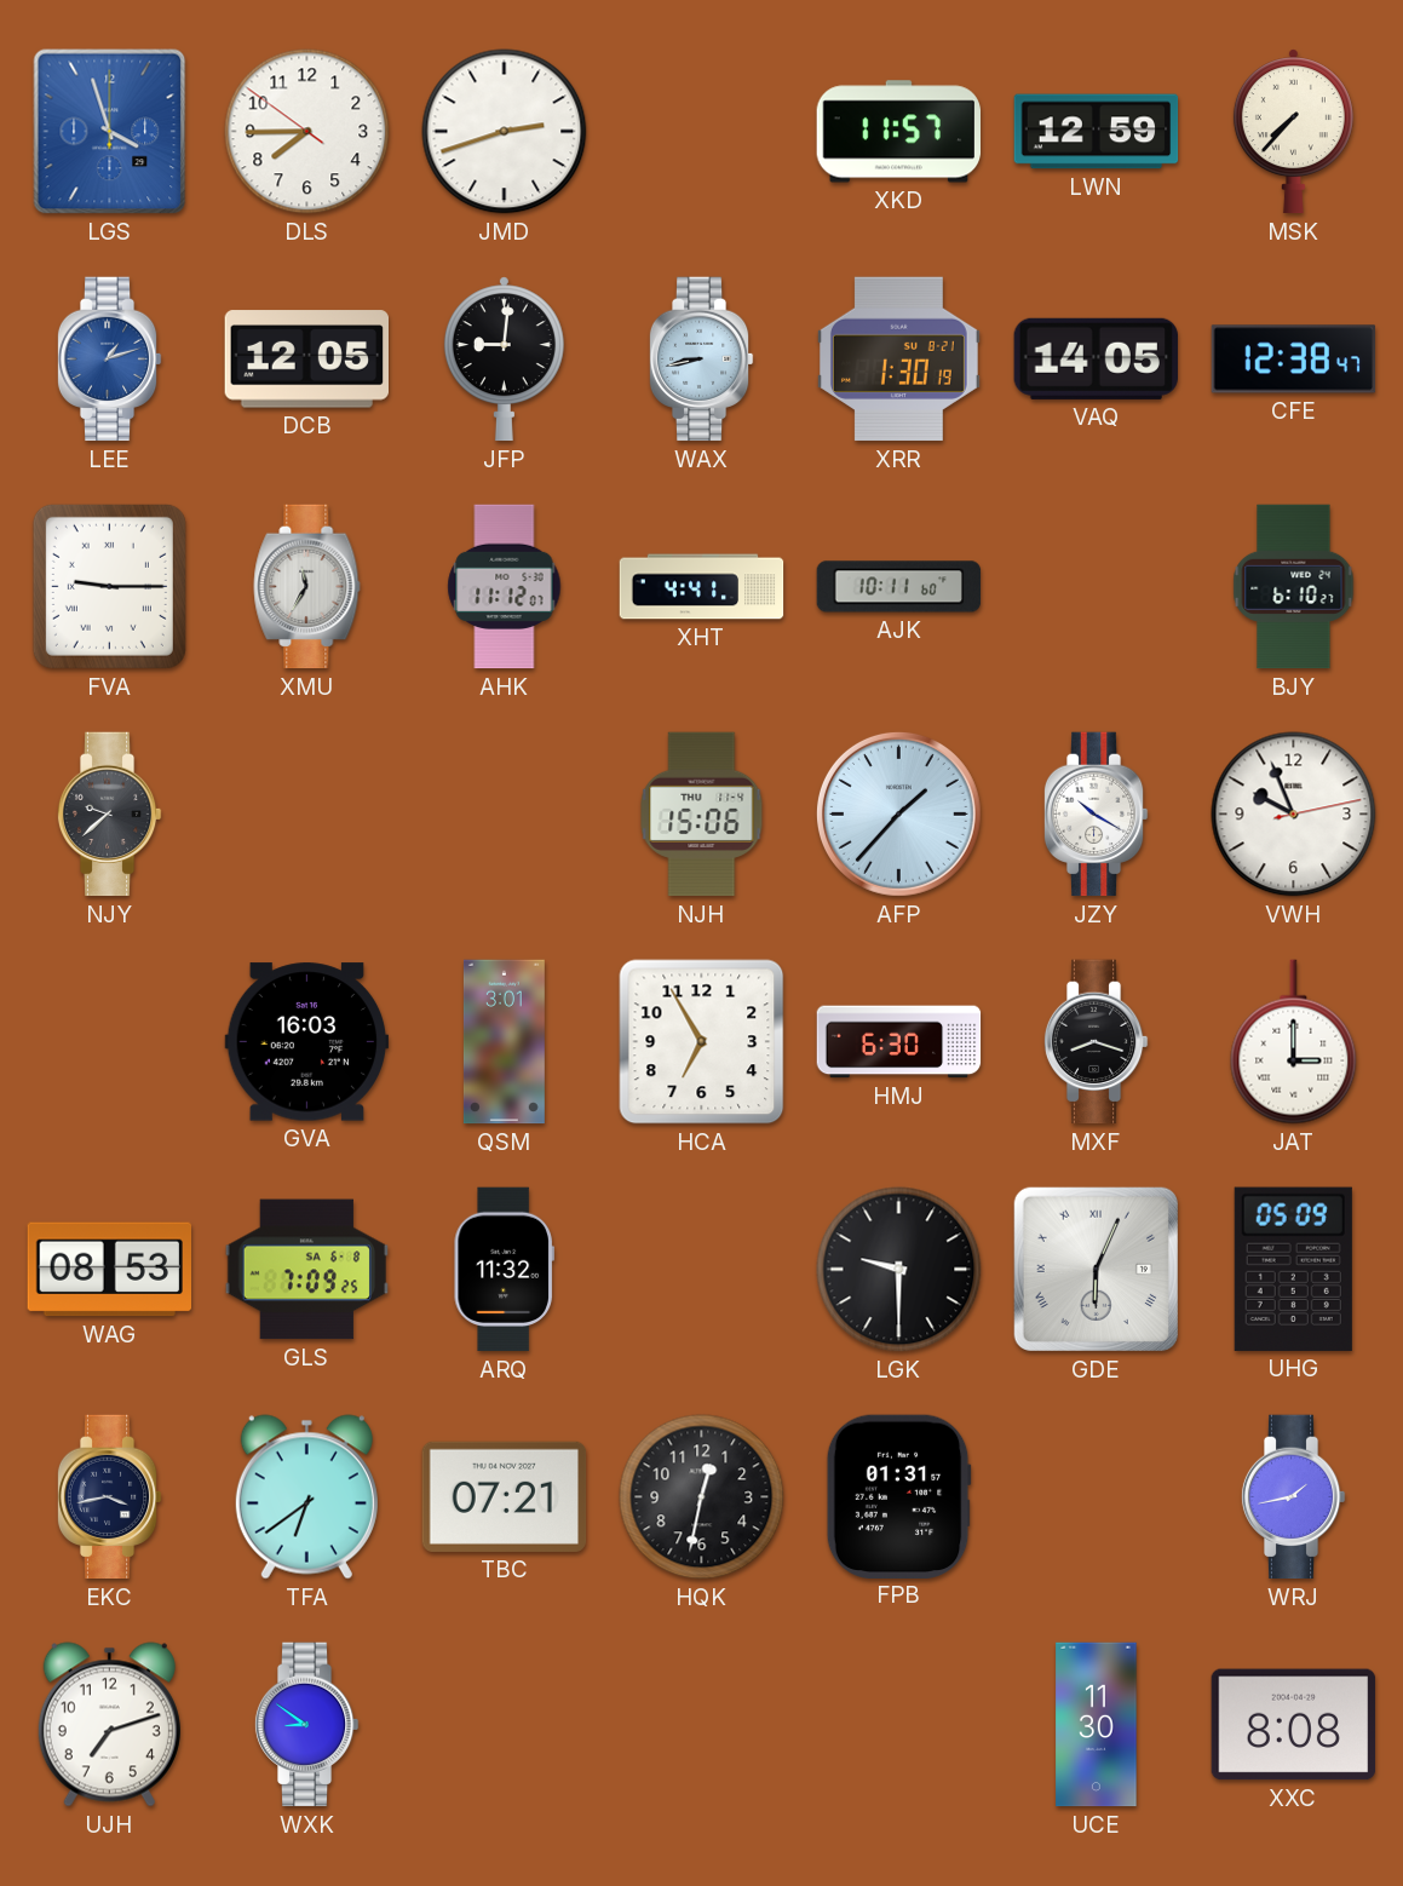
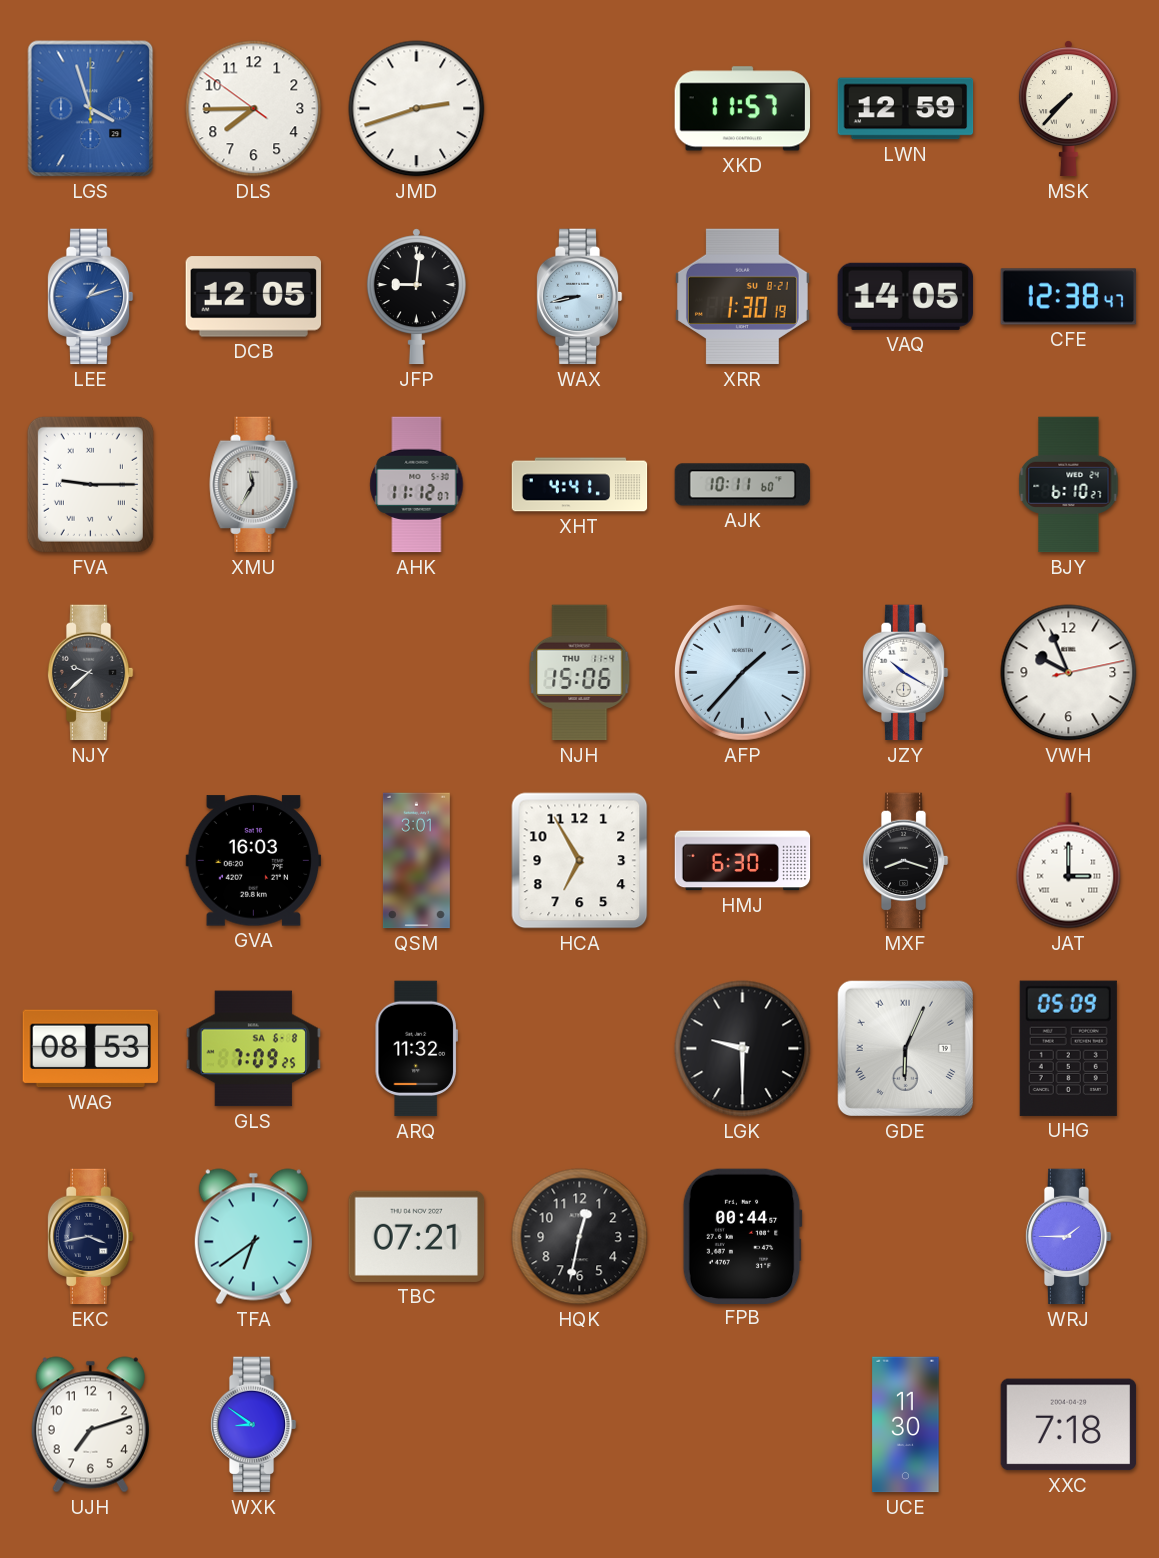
FPB: 01:31 -> 00:44 (742, 1236)
WRJ: 1:43 -> 1:45 (1068, 1237)
XXC: 8:08 -> 7:18 (1069, 1425)
